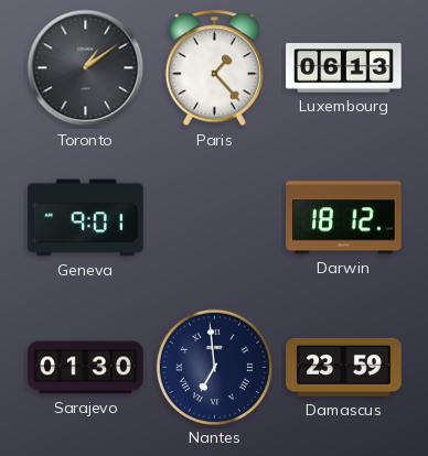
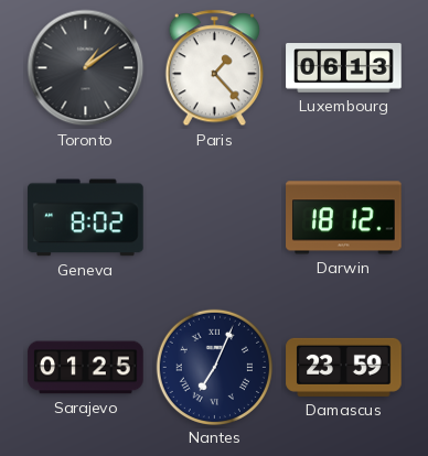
Geneva: 9:01 -> 8:02 (86, 218)
Sarajevo: 01:30 -> 01:25 (86, 368)
Nantes: 6:59 -> 7:04 (214, 367)
